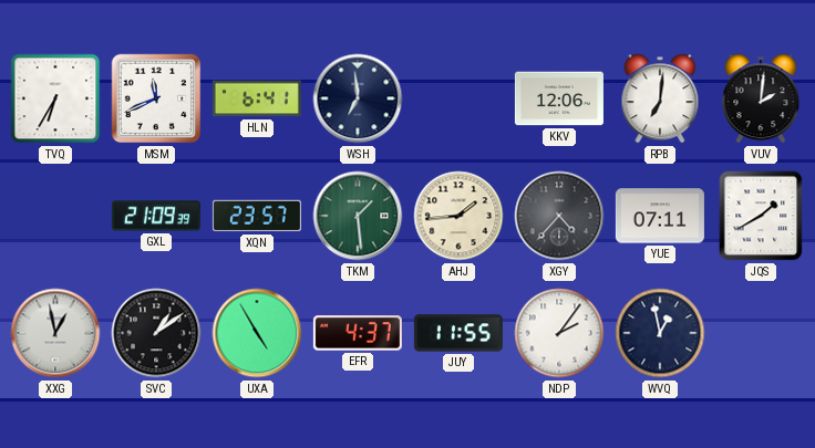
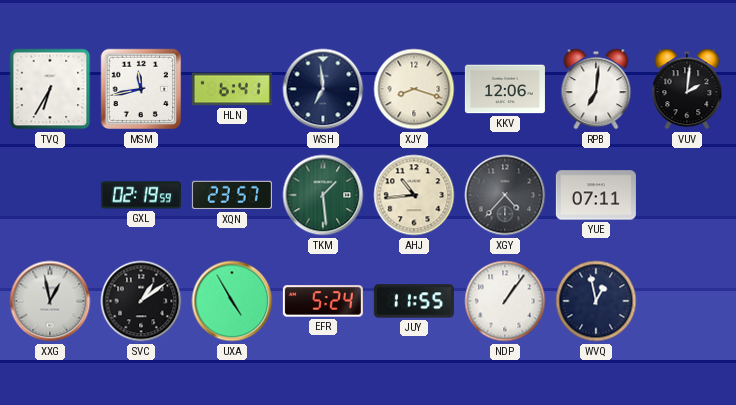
MSM: 11:41 -> 11:43 (141, 89)
XJY: none -> 8:18 (414, 89)
GXL: 21:09 -> 02:19 (141, 195)
AHJ: 1:44 -> 10:44 (414, 195)
JQS: 1:40 -> none (761, 216)
EFR: 4:37 -> 5:24 (323, 301)
NDP: 2:06 -> 1:06 (505, 301)
